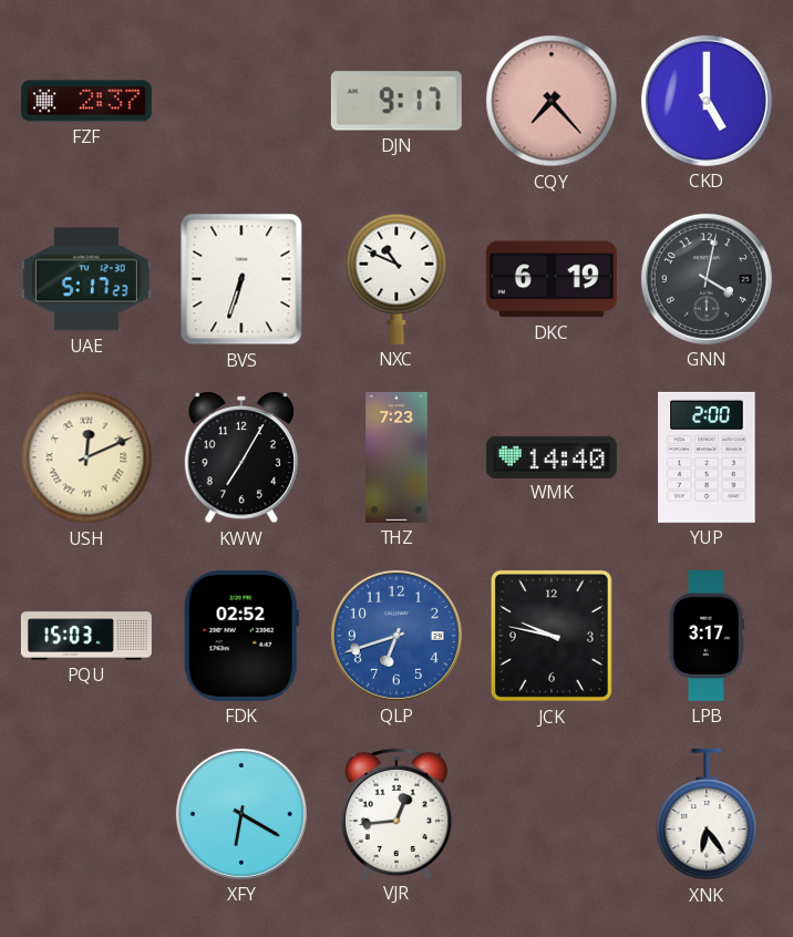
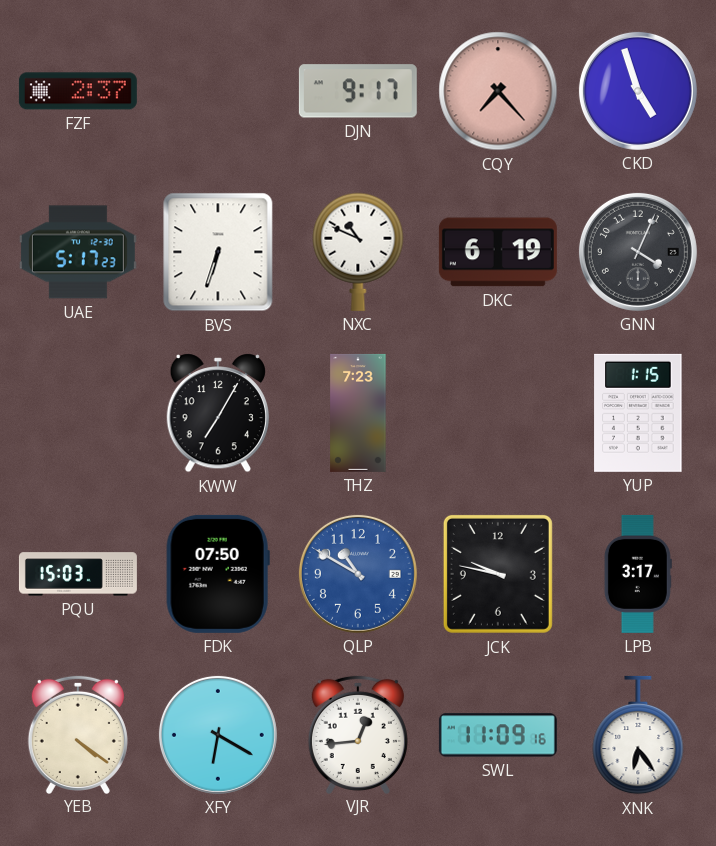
CKD: 5:00 -> 4:57 (638, 91)
GNN: 4:02 -> 4:04 (638, 252)
USH: 12:11 -> none (86, 457)
WMK: 14:40 -> none (552, 456)
YUP: 2:00 -> 1:15 (638, 413)
FDK: 02:52 -> 07:50 (218, 574)
QLP: 6:42 -> 10:50 (358, 574)
YEB: none -> 4:21 (78, 734)
SWL: none -> 11:09 (498, 735)
